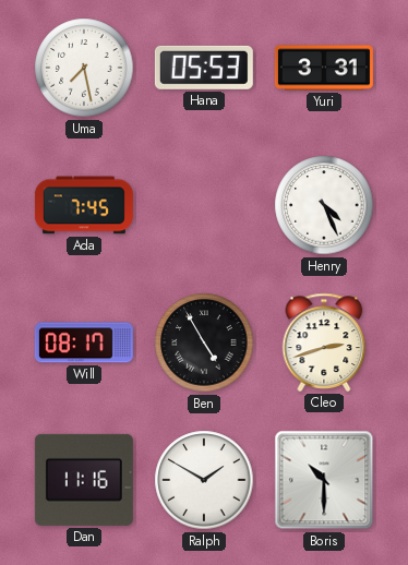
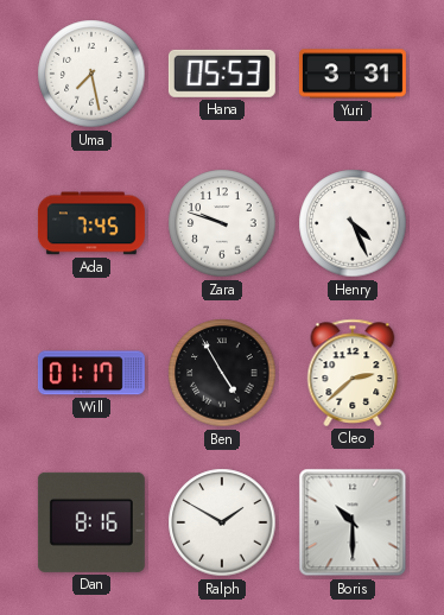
Zara: none -> 9:48 (222, 223)
Will: 08:17 -> 01:17 (91, 373)
Cleo: 2:42 -> 2:38 (353, 373)
Dan: 11:16 -> 8:16 (91, 522)
